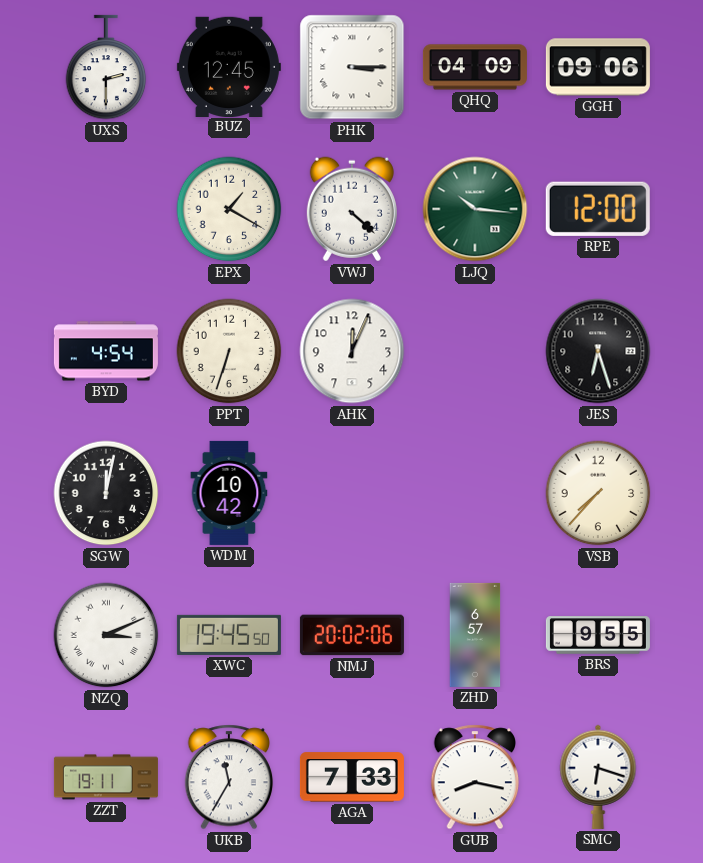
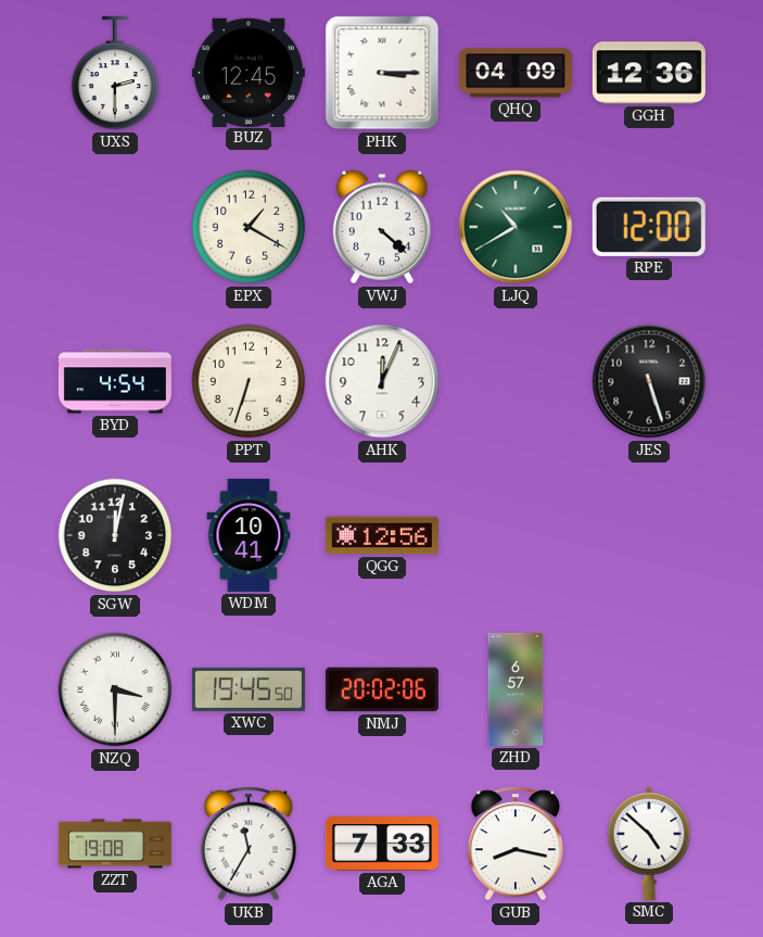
GGH: 09:06 -> 12:36 (649, 73)
LJQ: 10:16 -> 10:40 (516, 227)
JES: 6:27 -> 5:27 (649, 381)
WDM: 10:42 -> 10:41 (249, 535)
QGG: none -> 12:56 (382, 535)
VSB: 7:37 -> none (598, 493)
NZQ: 3:11 -> 3:30 (115, 689)
BRS: 9:55 -> none (598, 635)
ZZT: 19:11 -> 19:08 (115, 844)
SMC: 6:18 -> 4:52 (649, 844)
